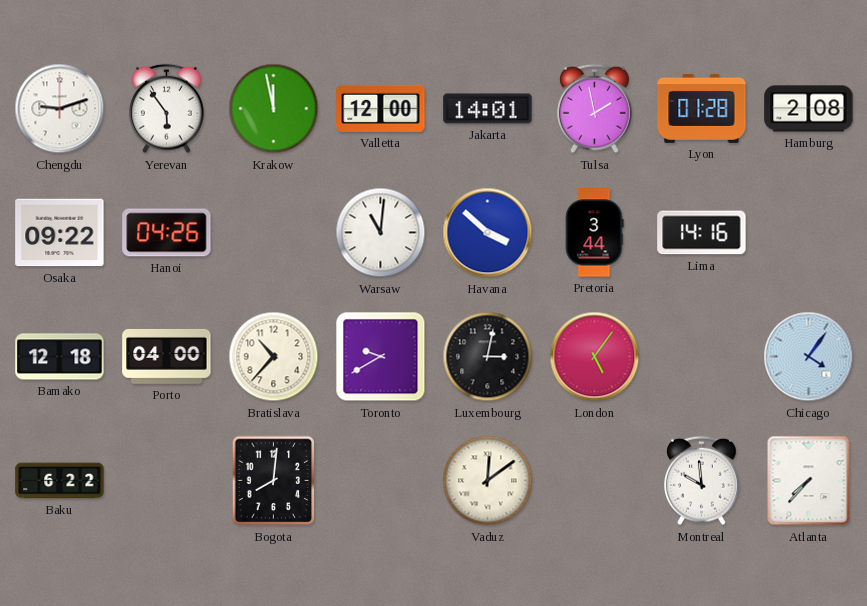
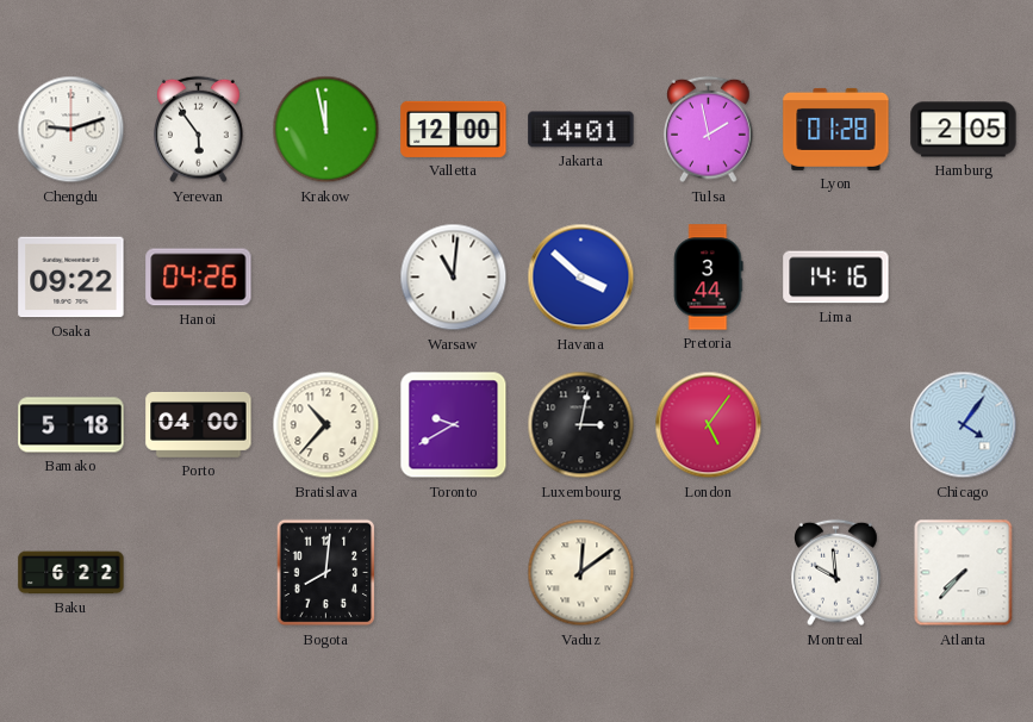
Hamburg: 2:08 -> 2:05 (964, 130)
Bamako: 12:18 -> 5:18 (71, 425)
